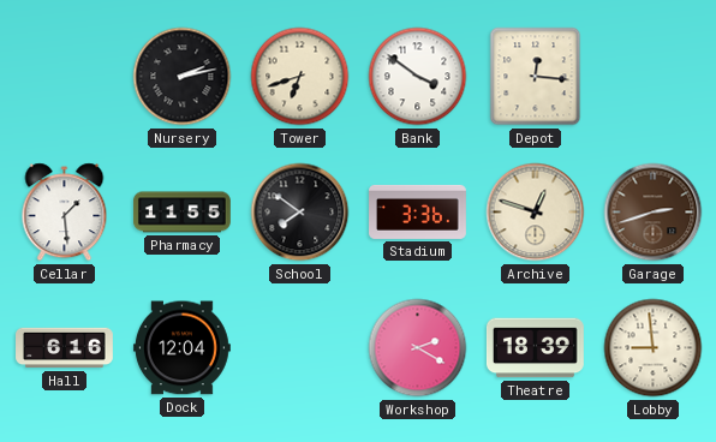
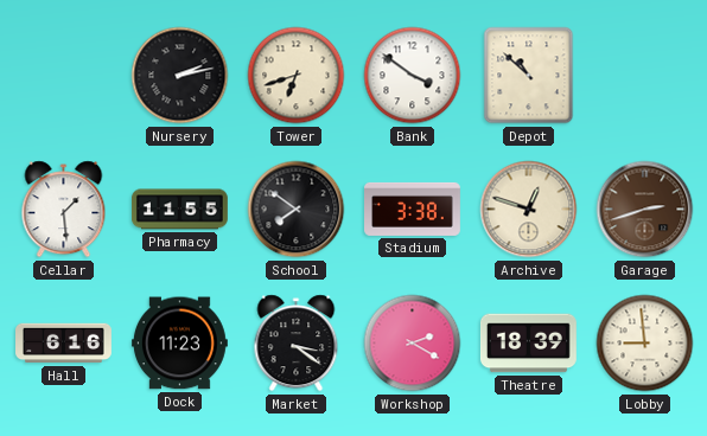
Depot: 12:16 -> 10:52 (529, 76)
Stadium: 3:36 -> 3:38 (413, 209)
Dock: 12:04 -> 11:23 (179, 344)
Market: none -> 3:21 (297, 344)
